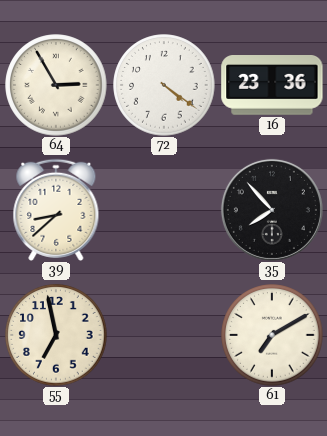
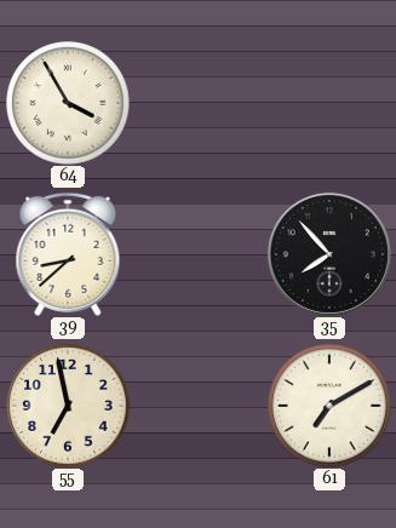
64: 2:55 -> 3:55 (68, 103)
72: 4:21 -> none (164, 85)
16: 23:36 -> none (272, 86)
